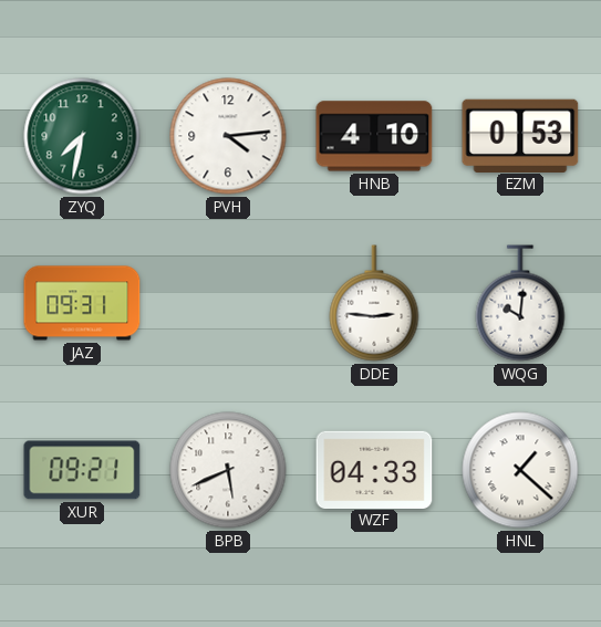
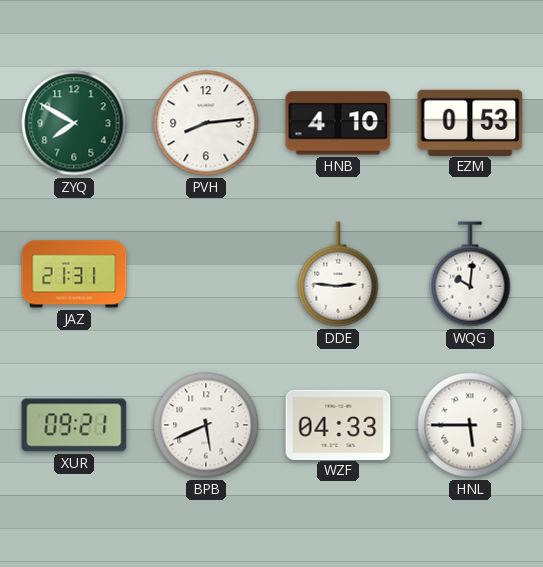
ZYQ: 7:32 -> 7:50 (74, 123)
PVH: 4:14 -> 8:14 (206, 123)
JAZ: 09:31 -> 21:31 (74, 274)
HNL: 1:22 -> 5:45 (470, 425)
